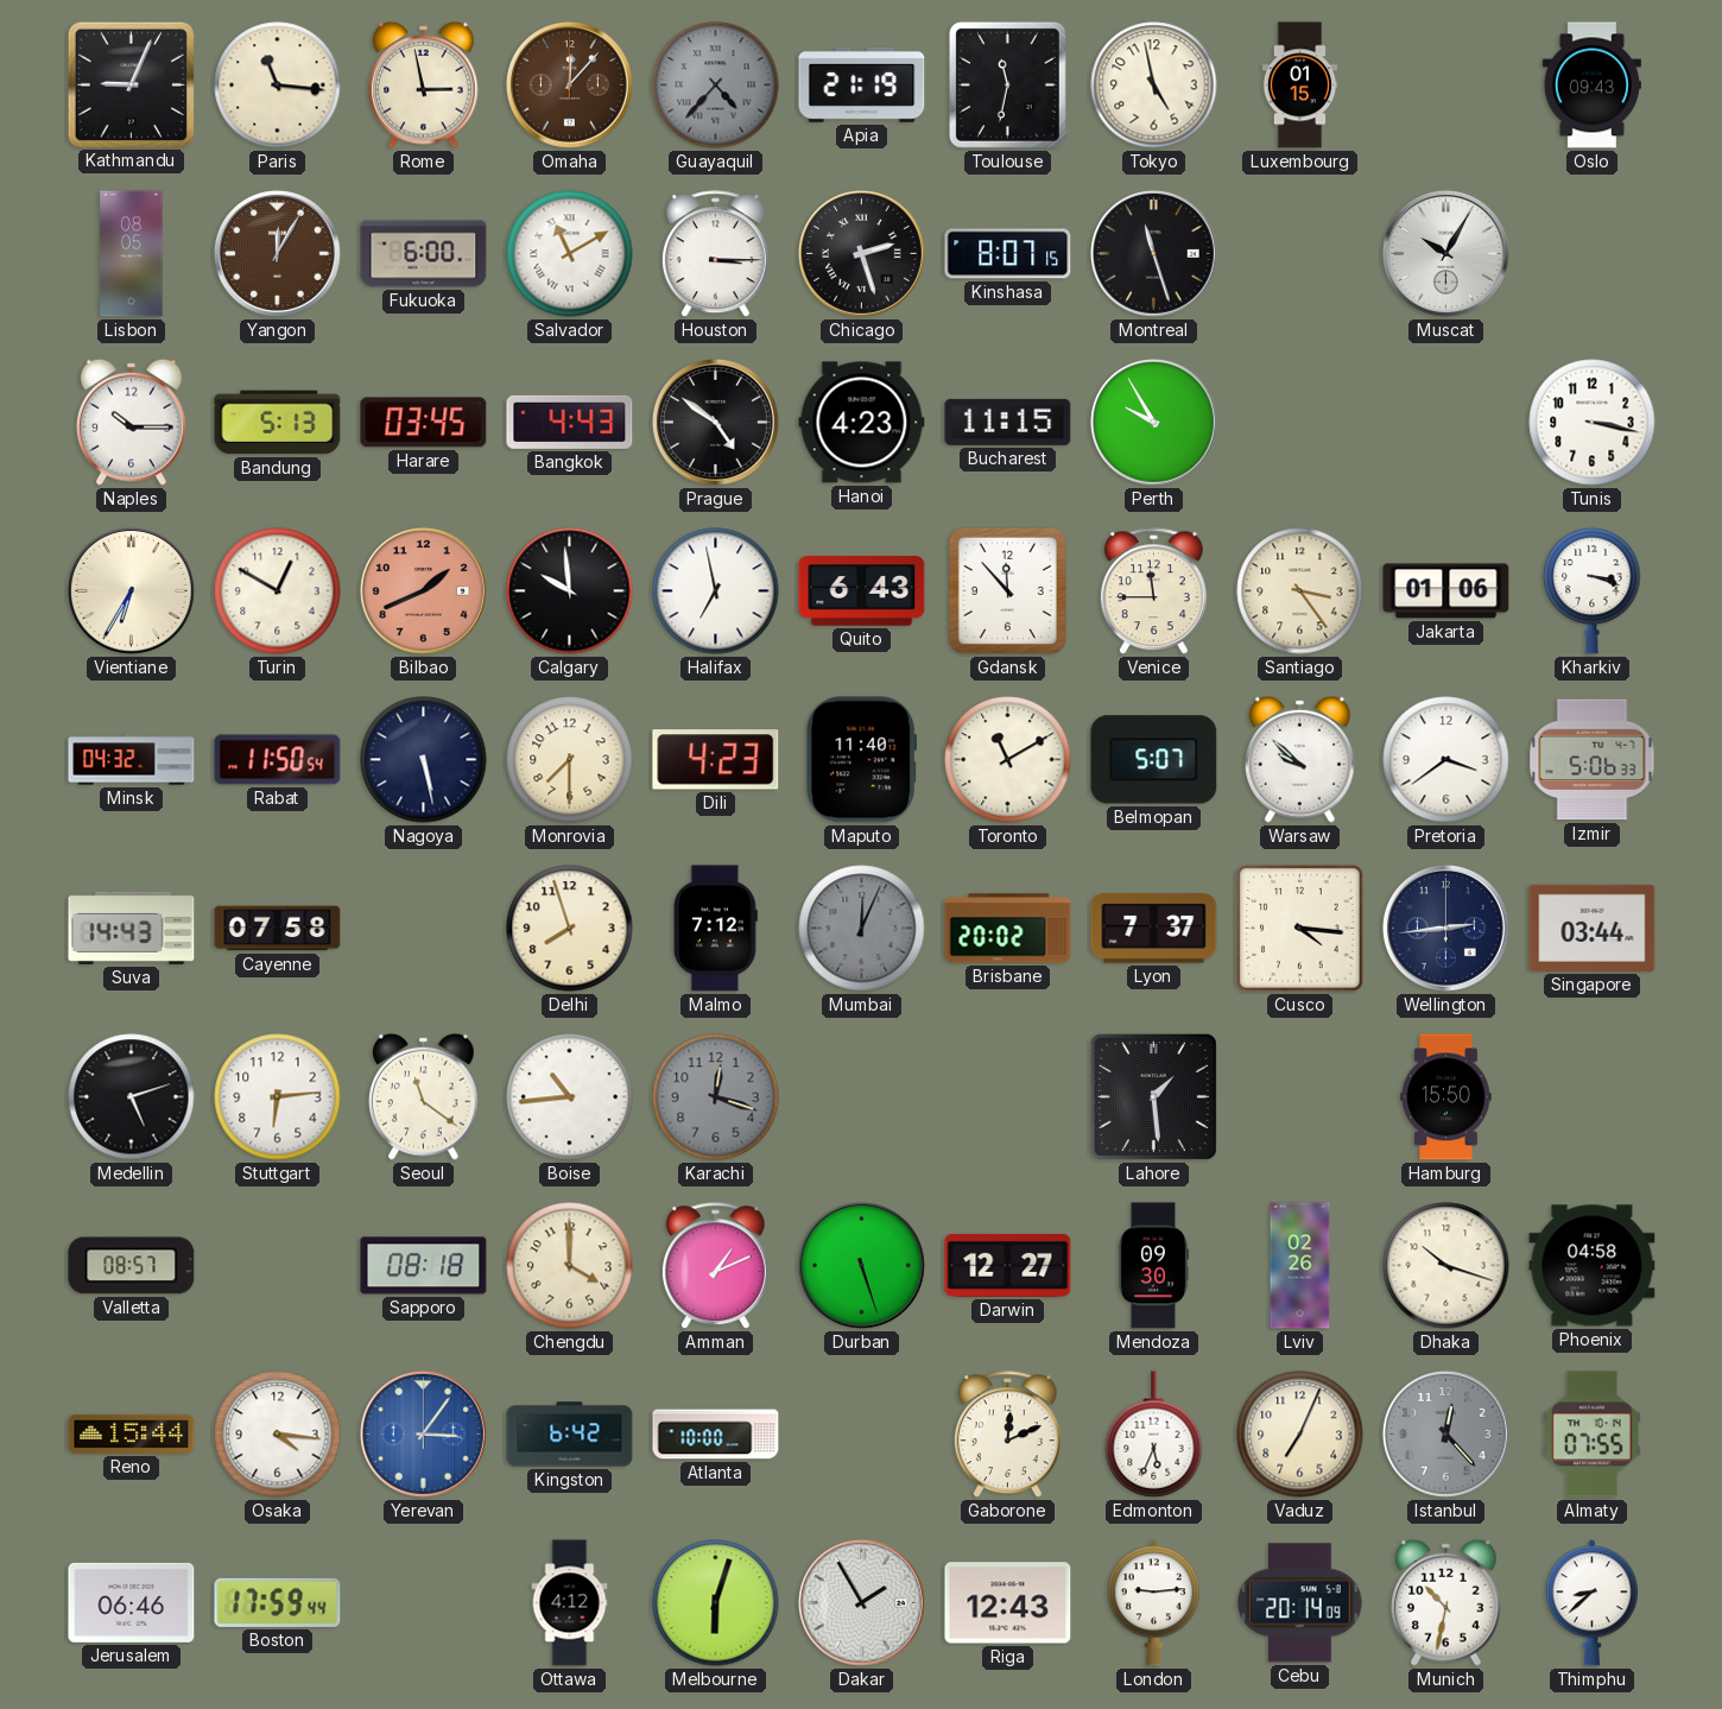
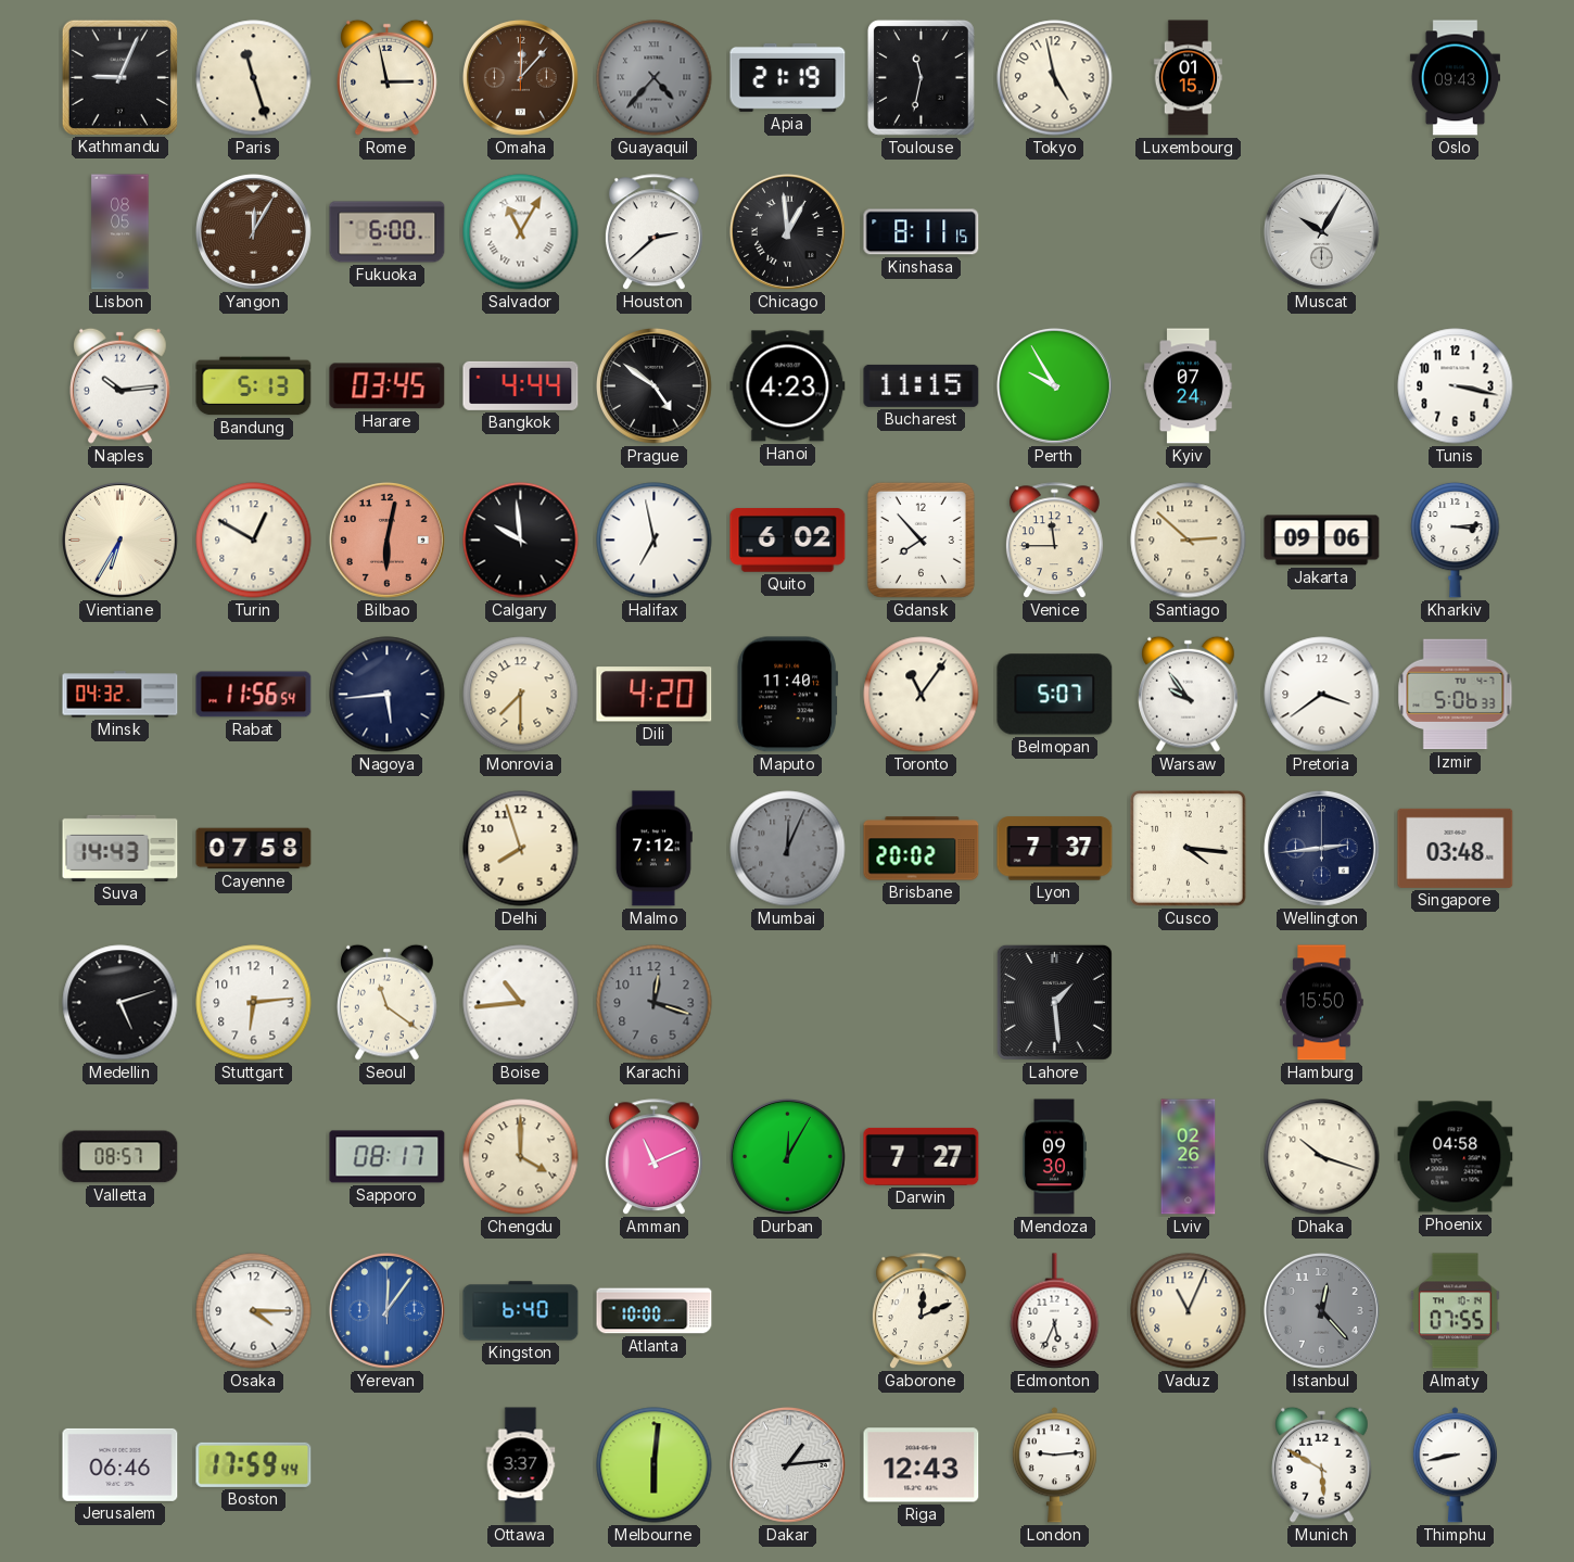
Paris: 11:16 -> 11:27 (254, 78)
Salvador: 11:10 -> 11:05 (521, 232)
Houston: 3:15 -> 2:38 (653, 232)
Chicago: 2:27 -> 12:59 (788, 232)
Kinshasa: 8:07 -> 8:11 (922, 232)
Montreal: 11:27 -> none (1154, 254)
Naples: 10:15 -> 10:14 (120, 385)
Bangkok: 4:43 -> 4:44 (521, 385)
Kyiv: none -> 07:24 (1189, 386)
Bilbao: 1:41 -> 6:02 (388, 541)
Quito: 6:43 -> 6:02 (788, 541)
Gdansk: 11:53 -> 7:53 (921, 539)
Santiago: 3:24 -> 2:52 (1189, 541)
Jakarta: 01:06 -> 09:06 (1322, 541)
Kharkiv: 3:18 -> 3:14 (1456, 539)
Rabat: 11:50 -> 11:56 (254, 695)
Nagoya: 5:28 -> 5:44 (388, 695)
Dili: 4:23 -> 4:20 (655, 695)
Toronto: 11:10 -> 11:06 (922, 695)
Warsaw: 9:52 -> 9:54 (1189, 694)
Singapore: 03:44 -> 03:48 (1456, 848)
Sapporo: 08:18 -> 08:17 (388, 1157)
Amman: 1:11 -> 11:11 (653, 1157)
Durban: 5:27 -> 12:05 (788, 1157)
Darwin: 12:27 -> 7:27 (922, 1156)
Reno: 15:44 -> none (132, 1433)
Osaka: 4:16 -> 4:15 (254, 1311)
Yerevan: 3:06 -> 12:06 (388, 1311)
Kingston: 6:42 -> 6:40 (521, 1311)
Vaduz: 7:04 -> 11:04 (1189, 1311)
Ottawa: 4:12 -> 3:37 (521, 1465)
Melbourne: 6:03 -> 6:01 (655, 1465)
Dakar: 1:55 -> 1:14 (788, 1465)
Cebu: 20:14 -> none (1300, 1603)
Munich: 10:32 -> 5:50 (1322, 1464)
Thimphu: 8:38 -> 8:43 (1455, 1465)
